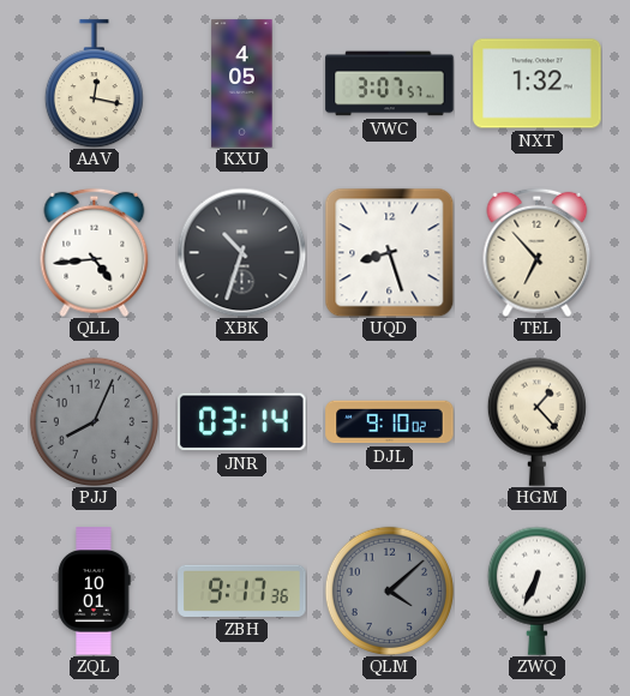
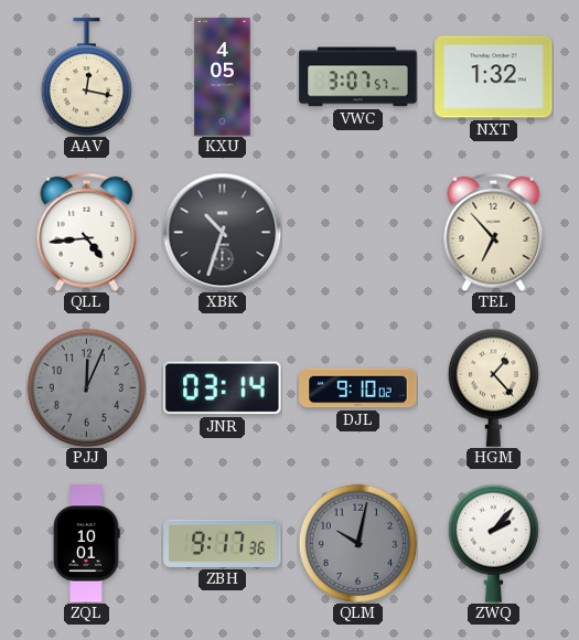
UQD: 8:27 -> none (389, 252)
PJJ: 8:04 -> 12:04 (86, 387)
QLM: 4:08 -> 10:02 (357, 543)
ZWQ: 6:34 -> 2:07 (493, 543)
